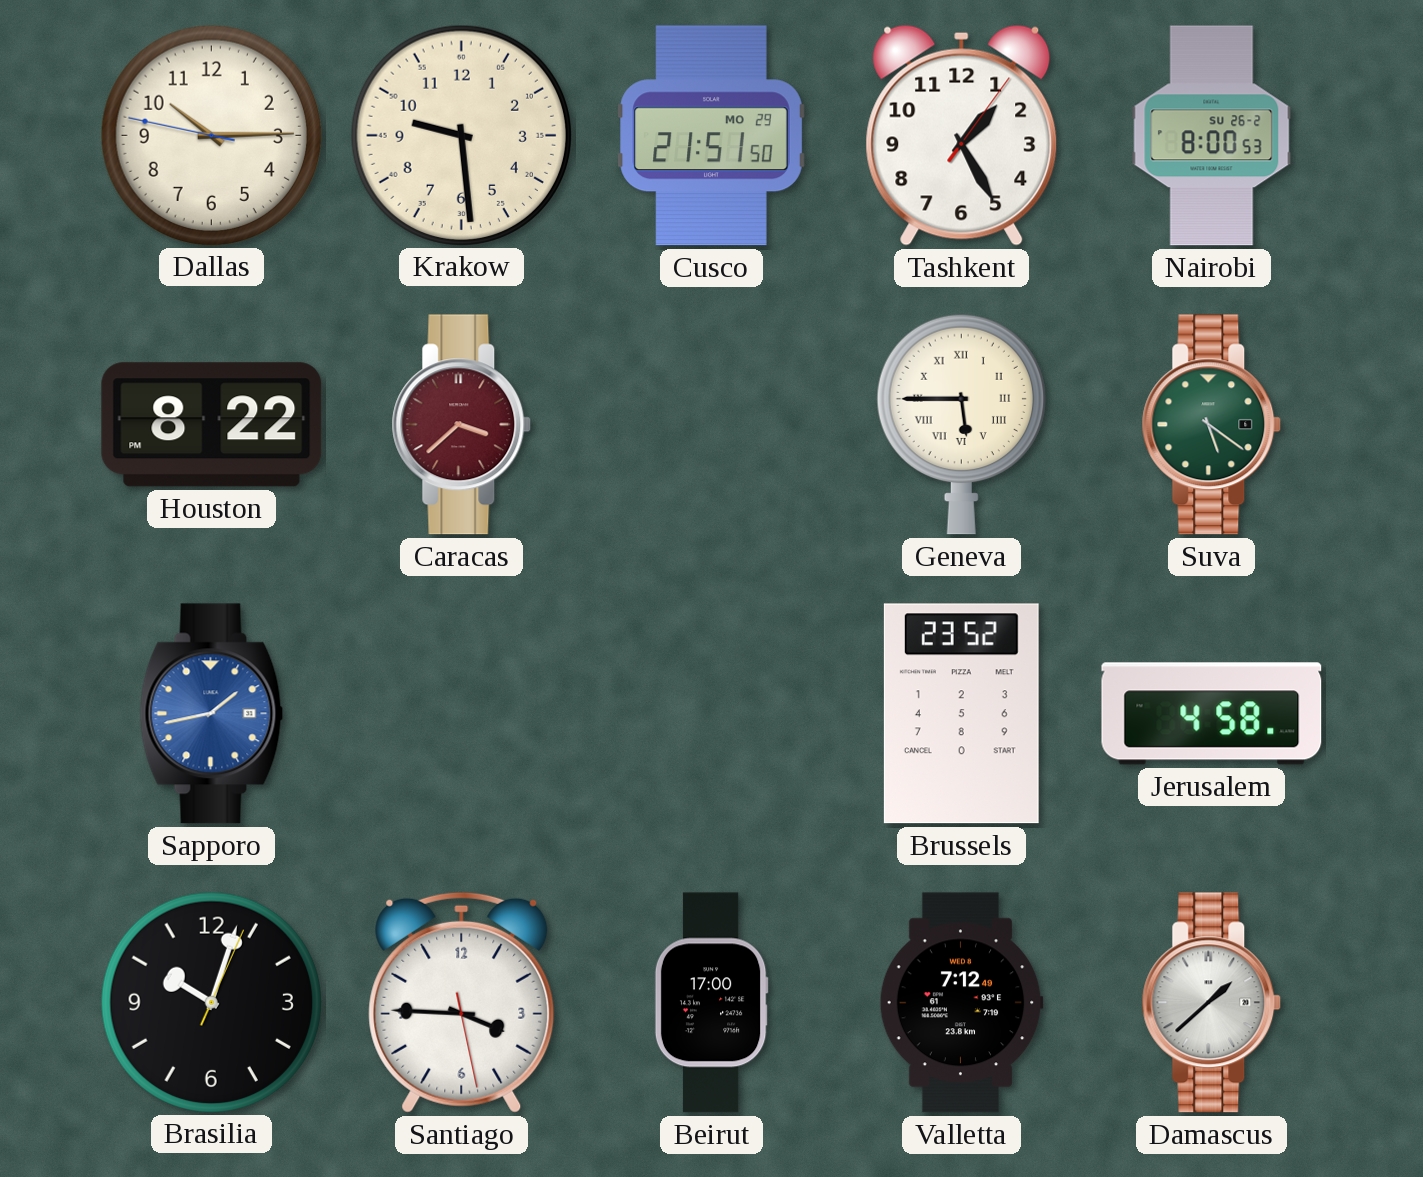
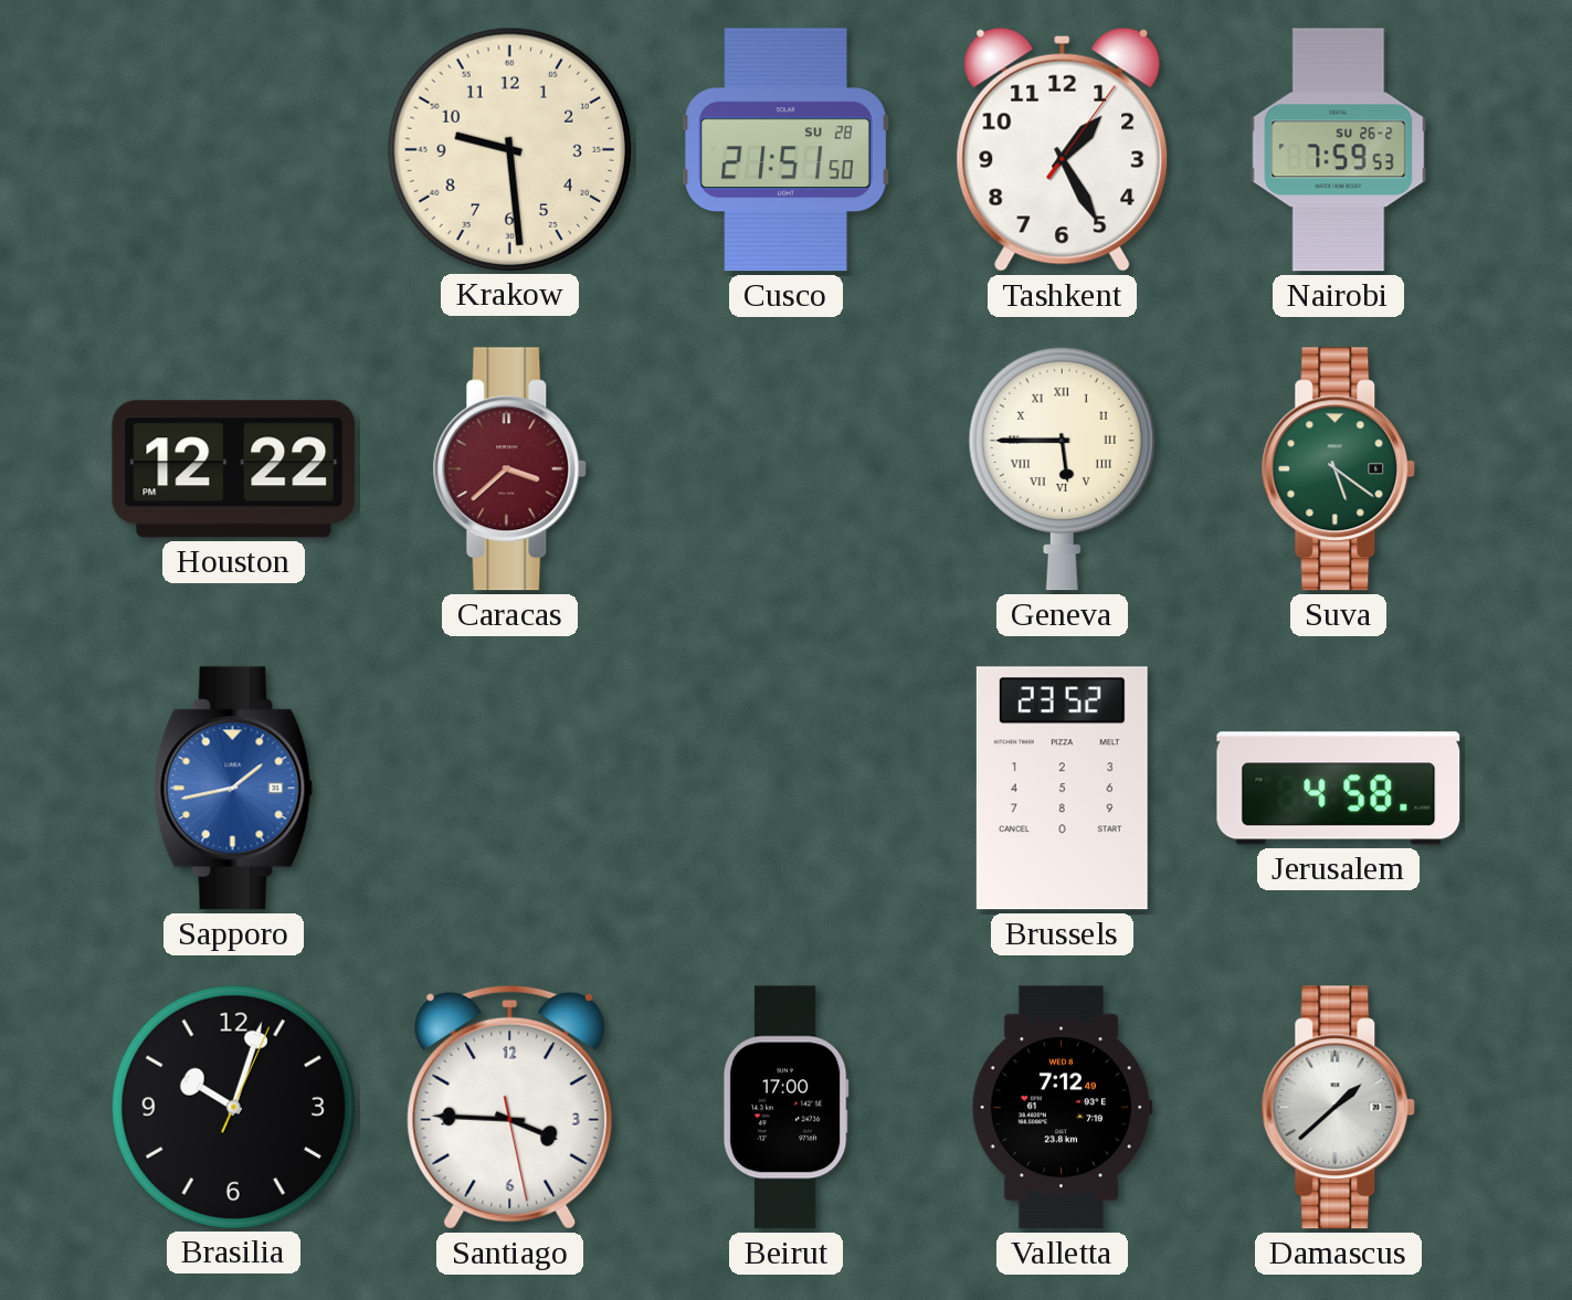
Dallas: 10:14 -> none (211, 135)
Cusco date: MO 29 -> SU 28 (785, 150)
Nairobi: 8:00 -> 7:59 (1339, 150)
Houston: 8:22 -> 12:22 (234, 469)
